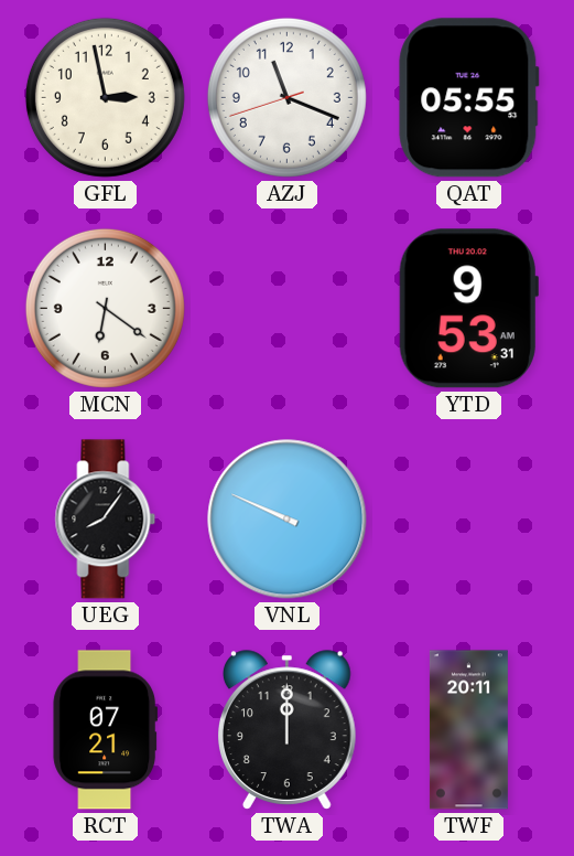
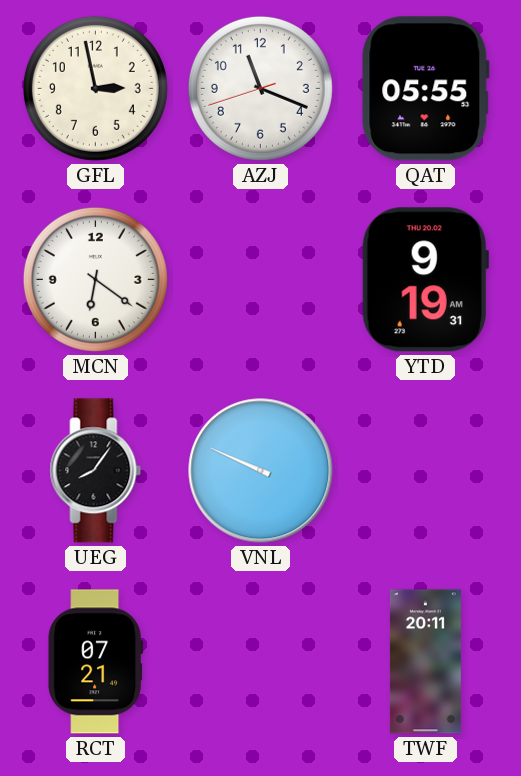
YTD: 9:53 -> 9:19 (425, 280)
TWA: 12:00 -> none (286, 730)
